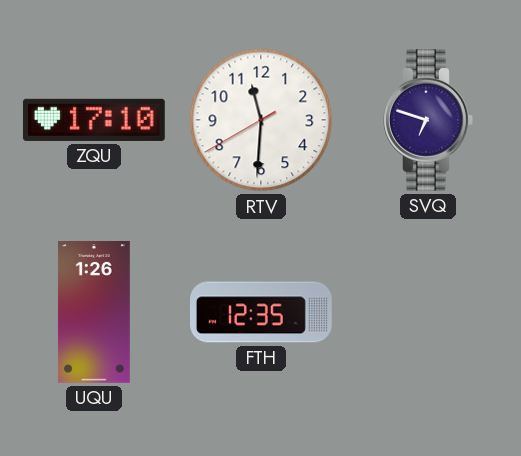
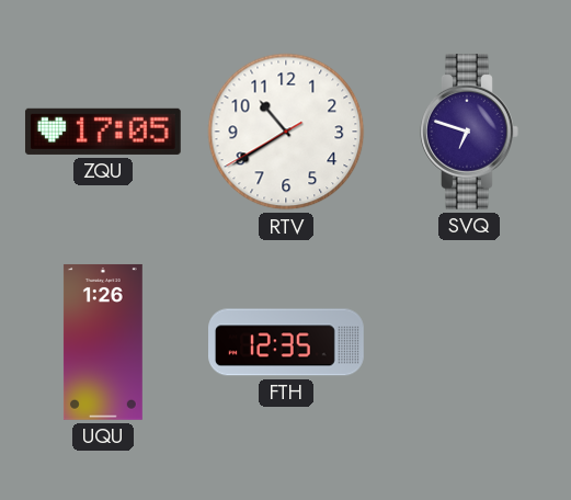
ZQU: 17:10 -> 17:05 (103, 132)
RTV: 11:30 -> 10:39 (286, 132)
